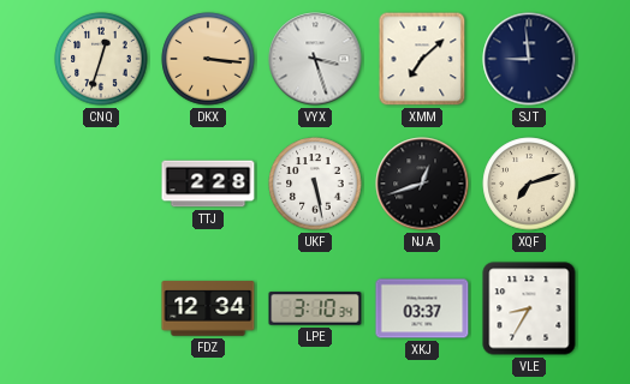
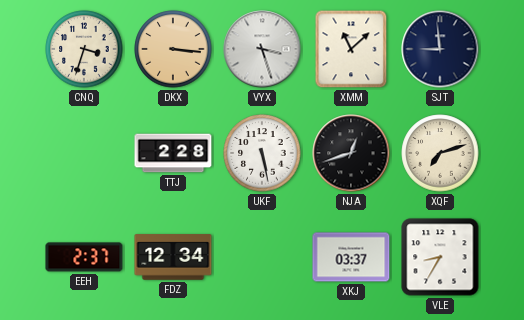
CNQ: 12:33 -> 3:33 (84, 49)
XMM: 7:08 -> 11:08 (351, 49)
EEH: none -> 2:37 (84, 257)
LPE: 3:10 -> none (315, 308)
